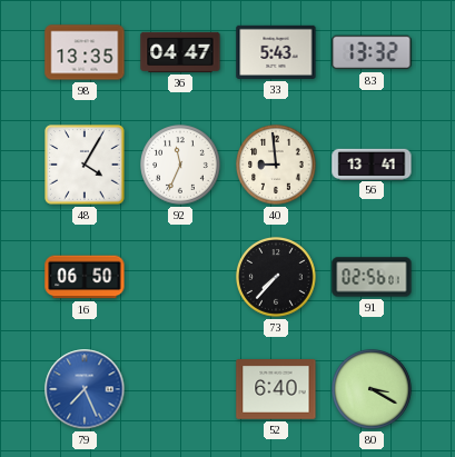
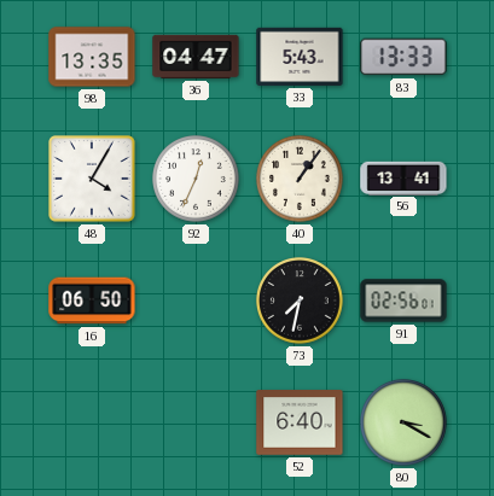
83: 13:32 -> 13:33 (403, 57)
92: 11:34 -> 12:34 (197, 180)
40: 8:59 -> 1:06 (301, 180)
73: 7:37 -> 7:32 (301, 302)
79: 7:26 -> none (85, 389)
